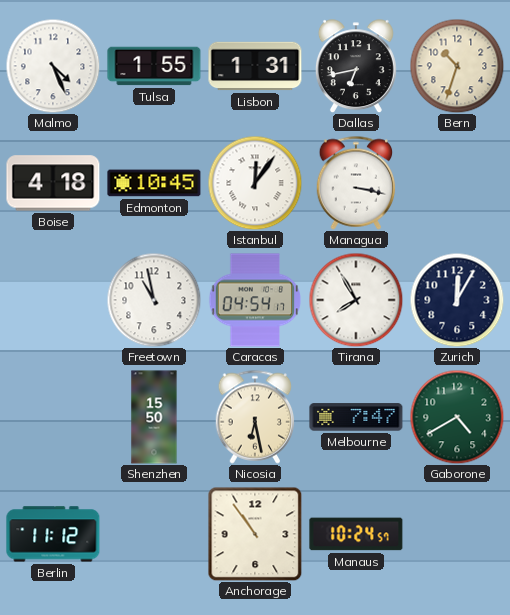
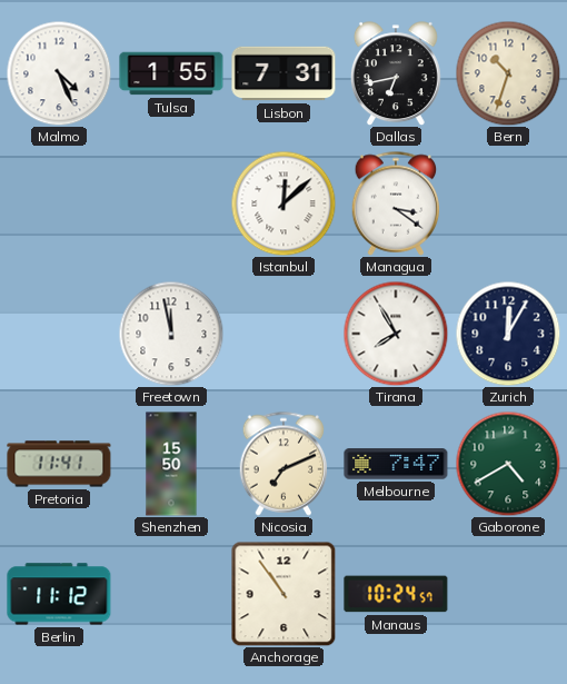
Lisbon: 1:31 -> 7:31 (283, 73)
Boise: 4:18 -> none (53, 183)
Edmonton: 10:45 -> none (154, 183)
Istanbul: 12:06 -> 12:08 (283, 204)
Managua: 3:17 -> 3:21 (396, 204)
Freetown: 10:58 -> 11:58 (171, 334)
Caracas: 04:54 -> none (255, 300)
Pretoria: none -> 11:41 (59, 464)
Nicosia: 6:28 -> 7:11 (283, 464)
